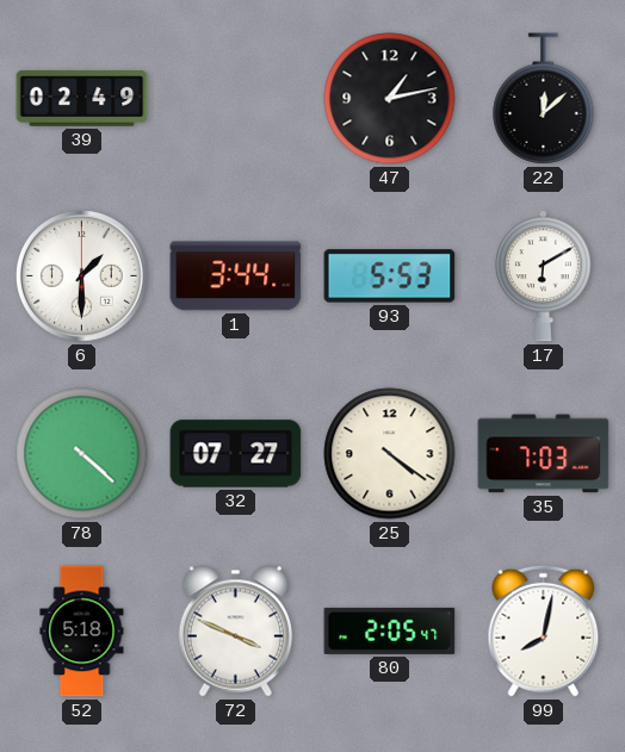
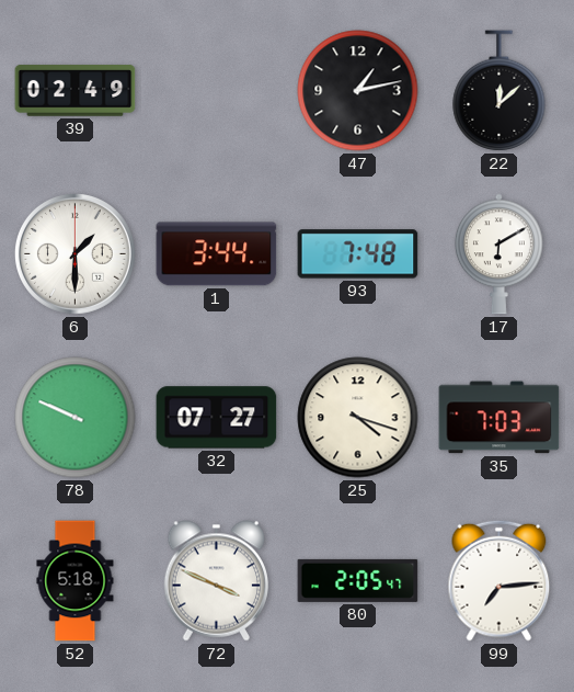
93: 5:53 -> 7:48 (358, 254)
78: 4:22 -> 9:49 (76, 418)
25: 4:21 -> 4:18 (358, 418)
99: 8:02 -> 7:14 (500, 580)
